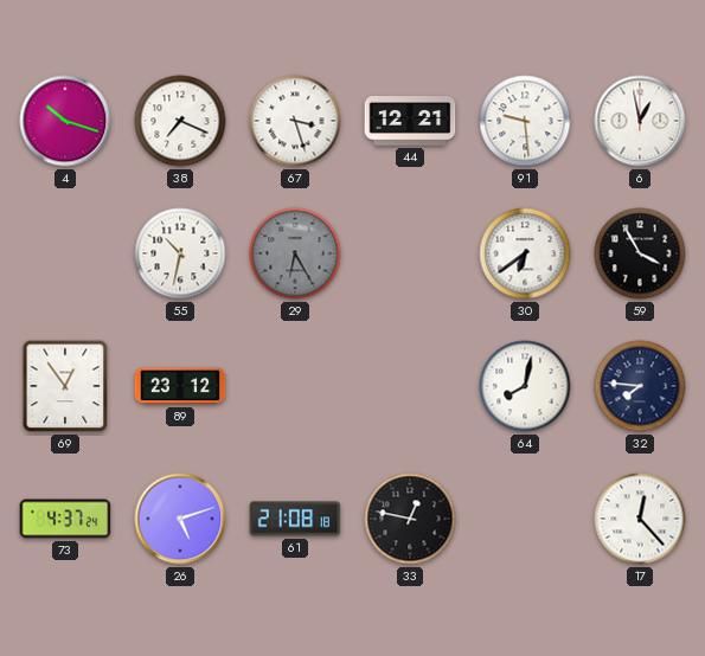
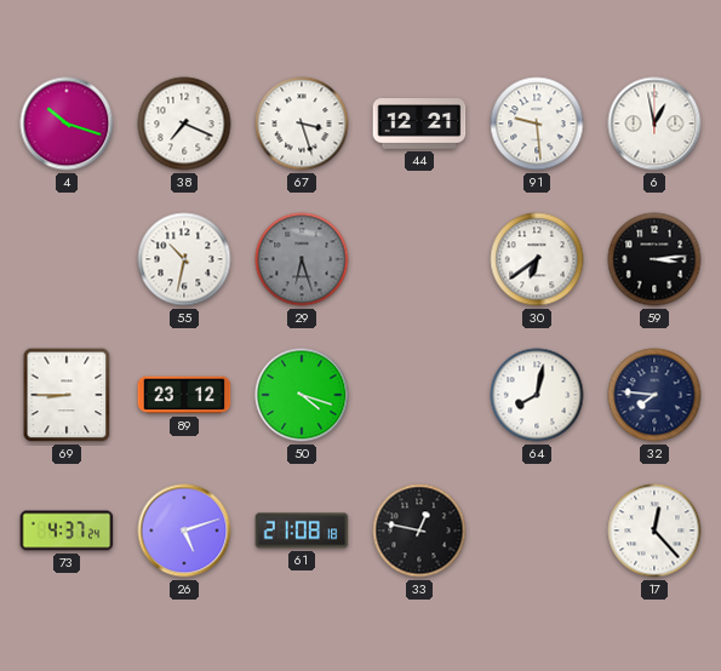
29: 6:25 -> 6:27 (302, 259)
59: 3:55 -> 3:14 (654, 259)
69: 12:54 -> 8:45 (67, 395)
50: none -> 4:18 (302, 395)
